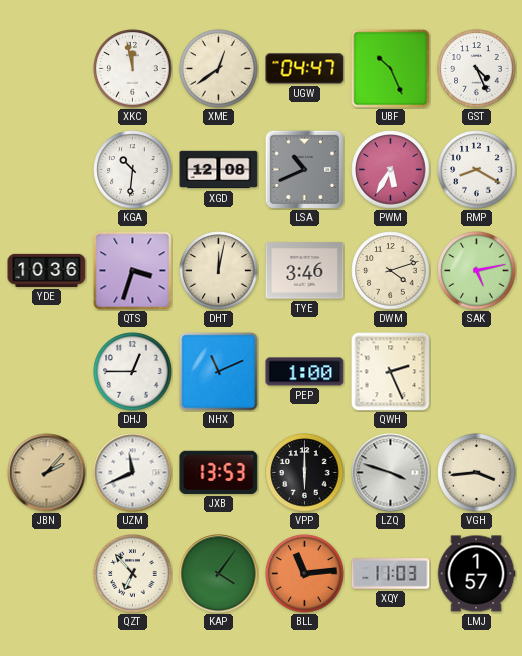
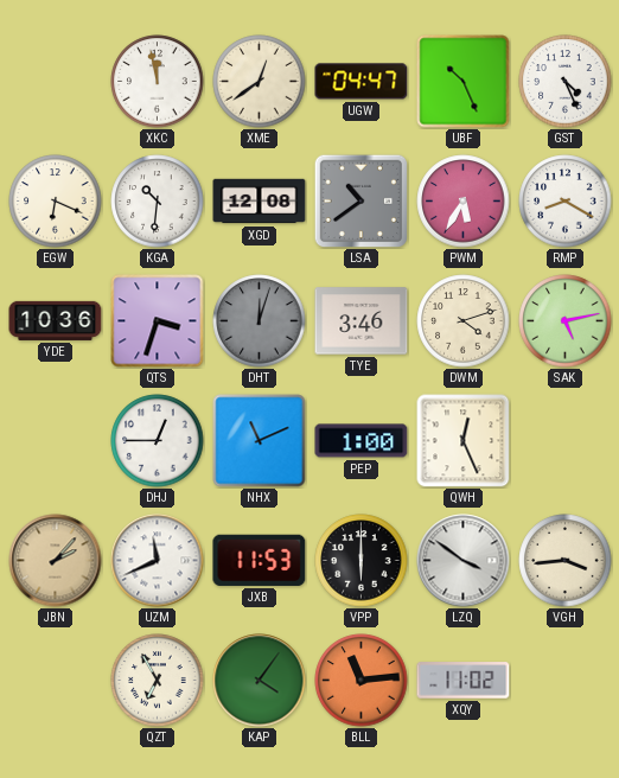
EGW: none -> 6:19 (56, 202)
LSA: 10:41 -> 10:39 (360, 200)
DHT: 12:02 -> 12:03 (260, 321)
DHT dial: cream -> grey (260, 321)
QWH: 2:26 -> 12:26 (464, 441)
JXB: 13:53 -> 11:53 (260, 560)
LZQ: 3:48 -> 3:51 (464, 561)
QZT: 6:53 -> 6:55 (158, 681)
XQY: 11:03 -> 11:02 (464, 681)
LMJ: 1:57 -> none (476, 574)
